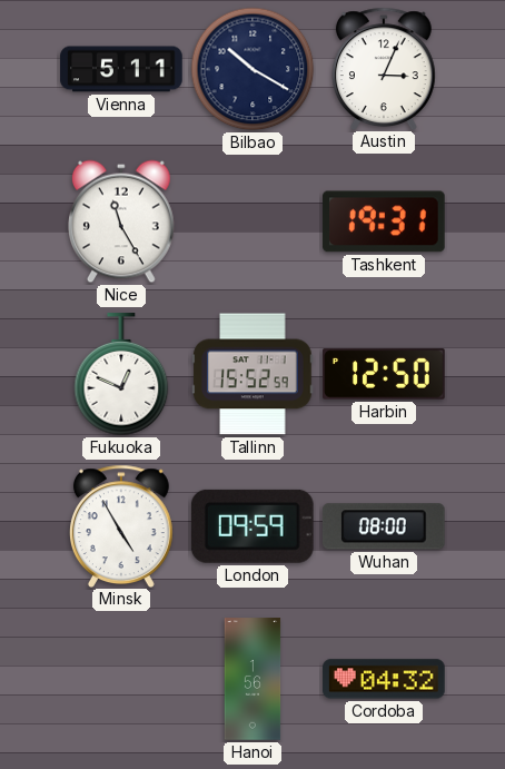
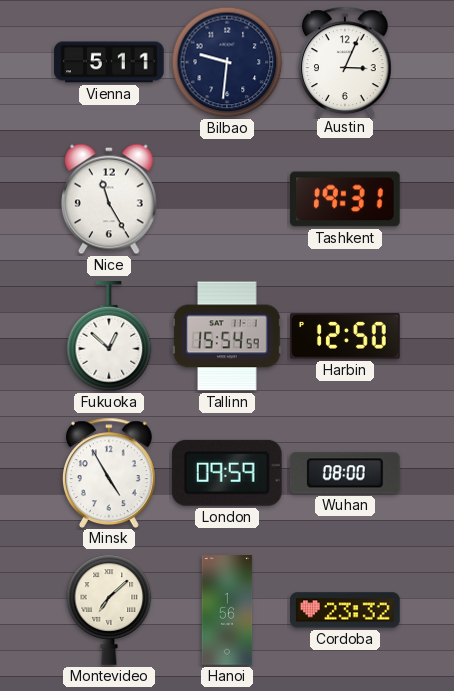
Bilbao: 10:20 -> 9:31 (227, 62)
Fukuoka: 12:49 -> 12:52 (109, 337)
Tallinn: 15:52 -> 15:54 (227, 336)
Montevideo: none -> 7:08 (109, 610)
Cordoba: 04:32 -> 23:32 (345, 610)
